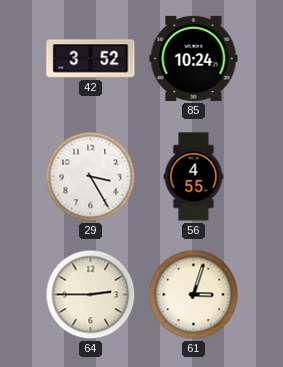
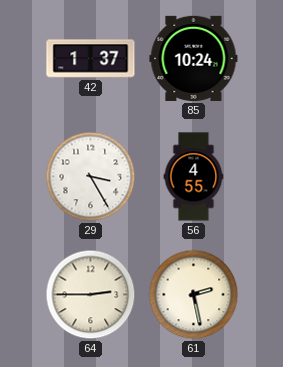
42: 3:52 -> 1:37 (91, 59)
61: 3:03 -> 2:28 (194, 295)
